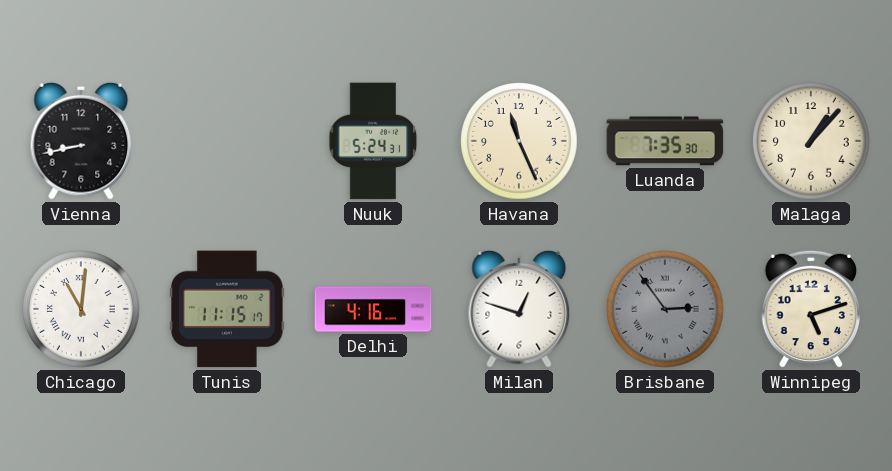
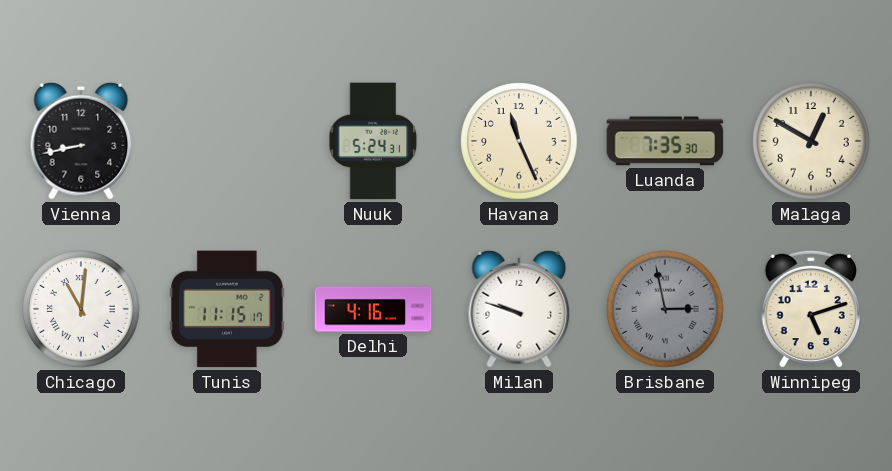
Malaga: 1:07 -> 12:50 (812, 142)
Milan: 12:48 -> 9:48 (519, 309)
Brisbane: 2:54 -> 2:58 (666, 310)
